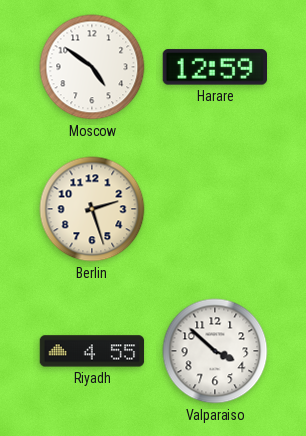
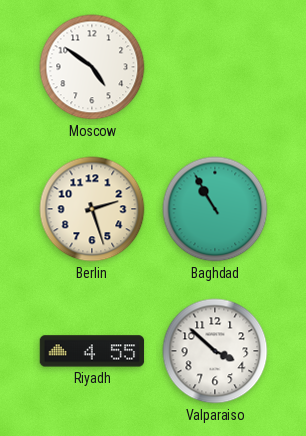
Harare: 12:59 -> none (214, 67)
Baghdad: none -> 10:55 (215, 209)
